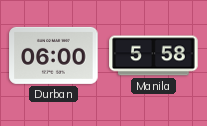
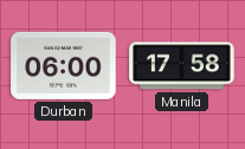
Manila: 5:58 -> 17:58 (182, 66)
